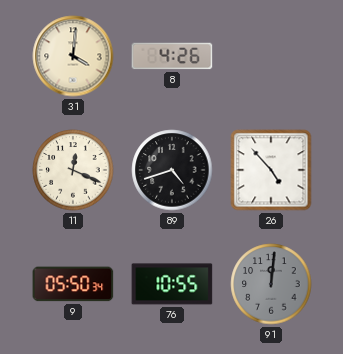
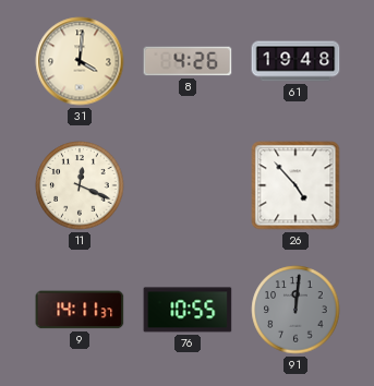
61: none -> 19:48 (295, 61)
89: 4:42 -> none (172, 170)
9: 05:50 -> 14:11 (80, 310)
